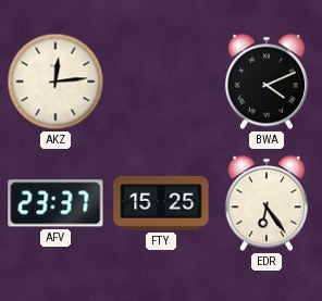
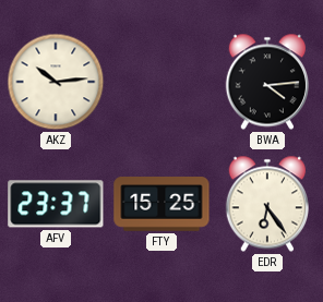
AKZ: 12:14 -> 10:14 (56, 82)
BWA: 4:11 -> 4:14 (266, 82)
